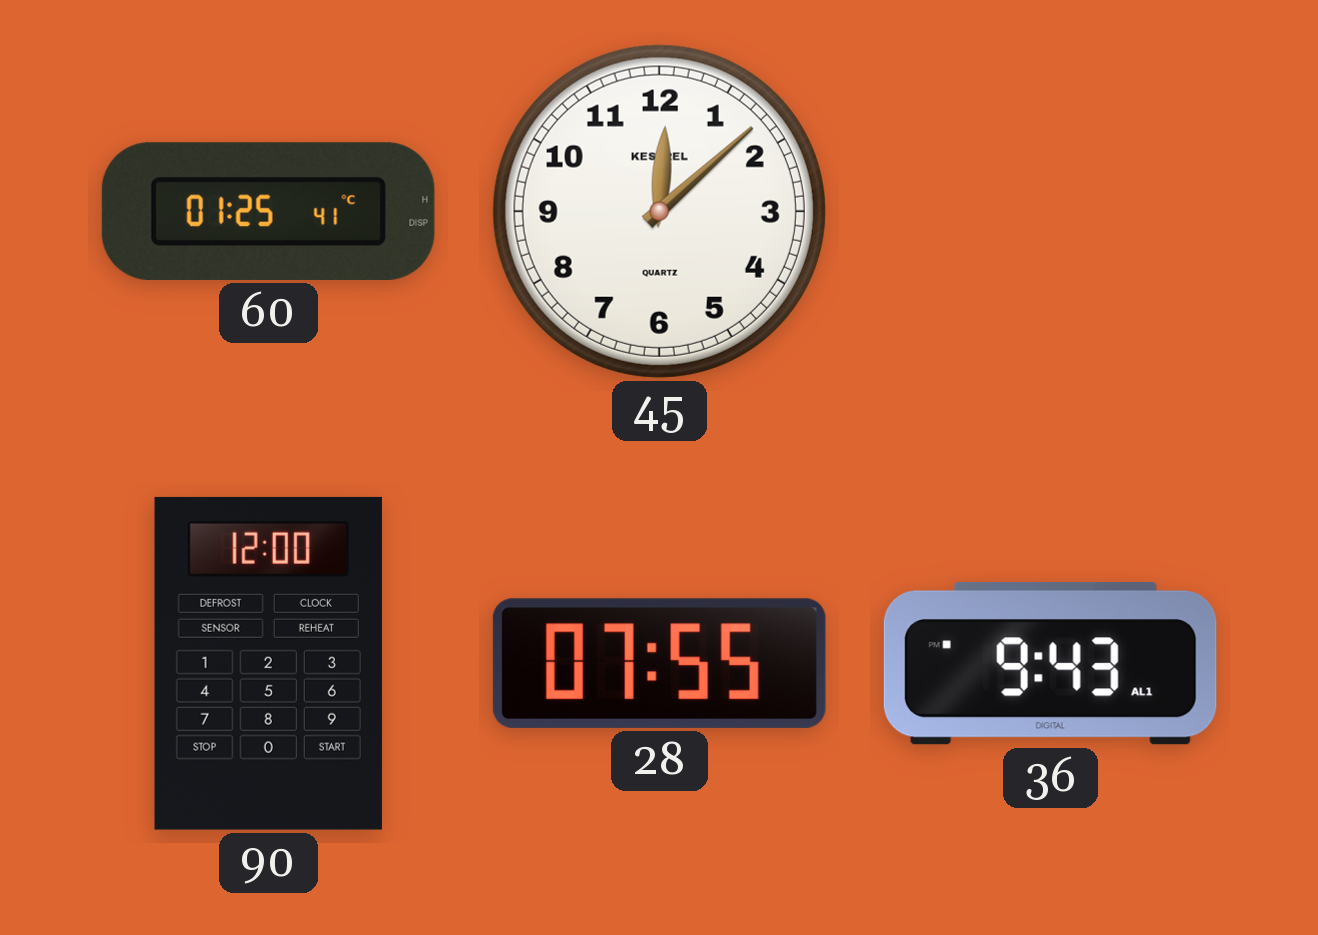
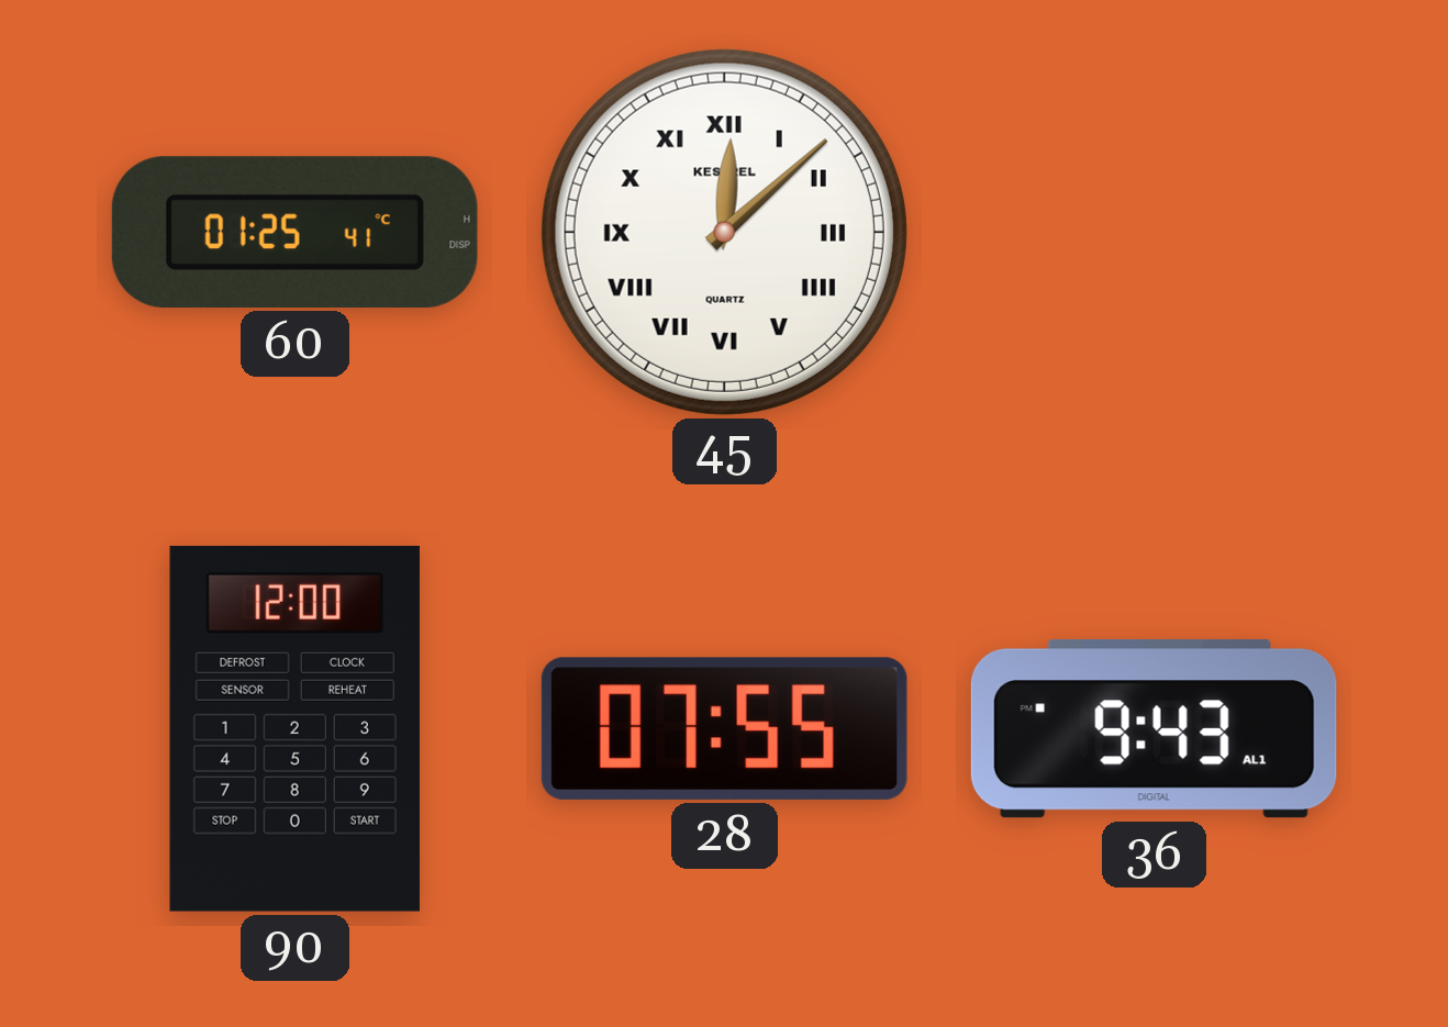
45 numerals: Arabic -> Roman (724, 232)
